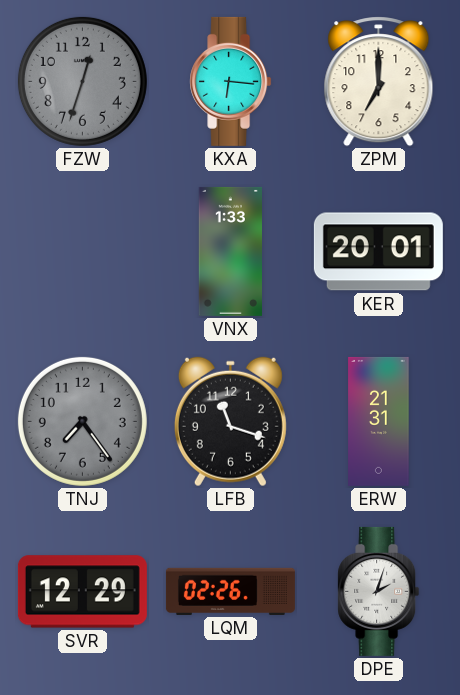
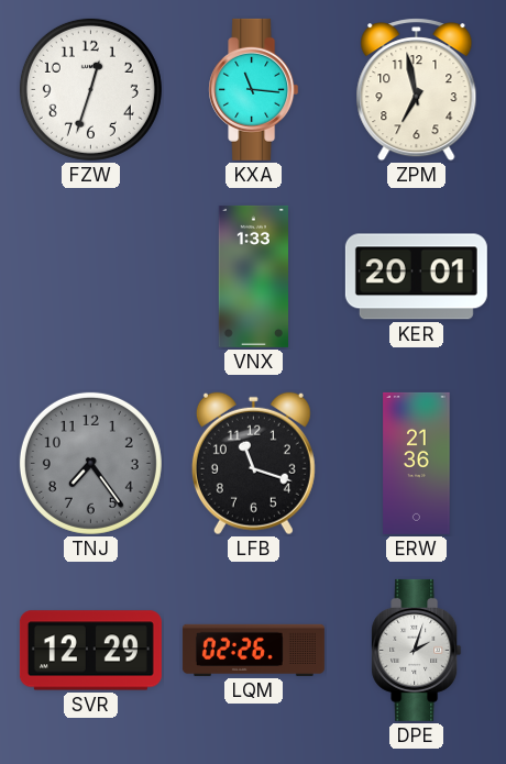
FZW dial: grey -> white (90, 89)
KXA: 6:16 -> 11:16 (254, 89)
ZPM: 7:00 -> 6:58 (417, 90)
ERW: 21:31 -> 21:36 (417, 463)
